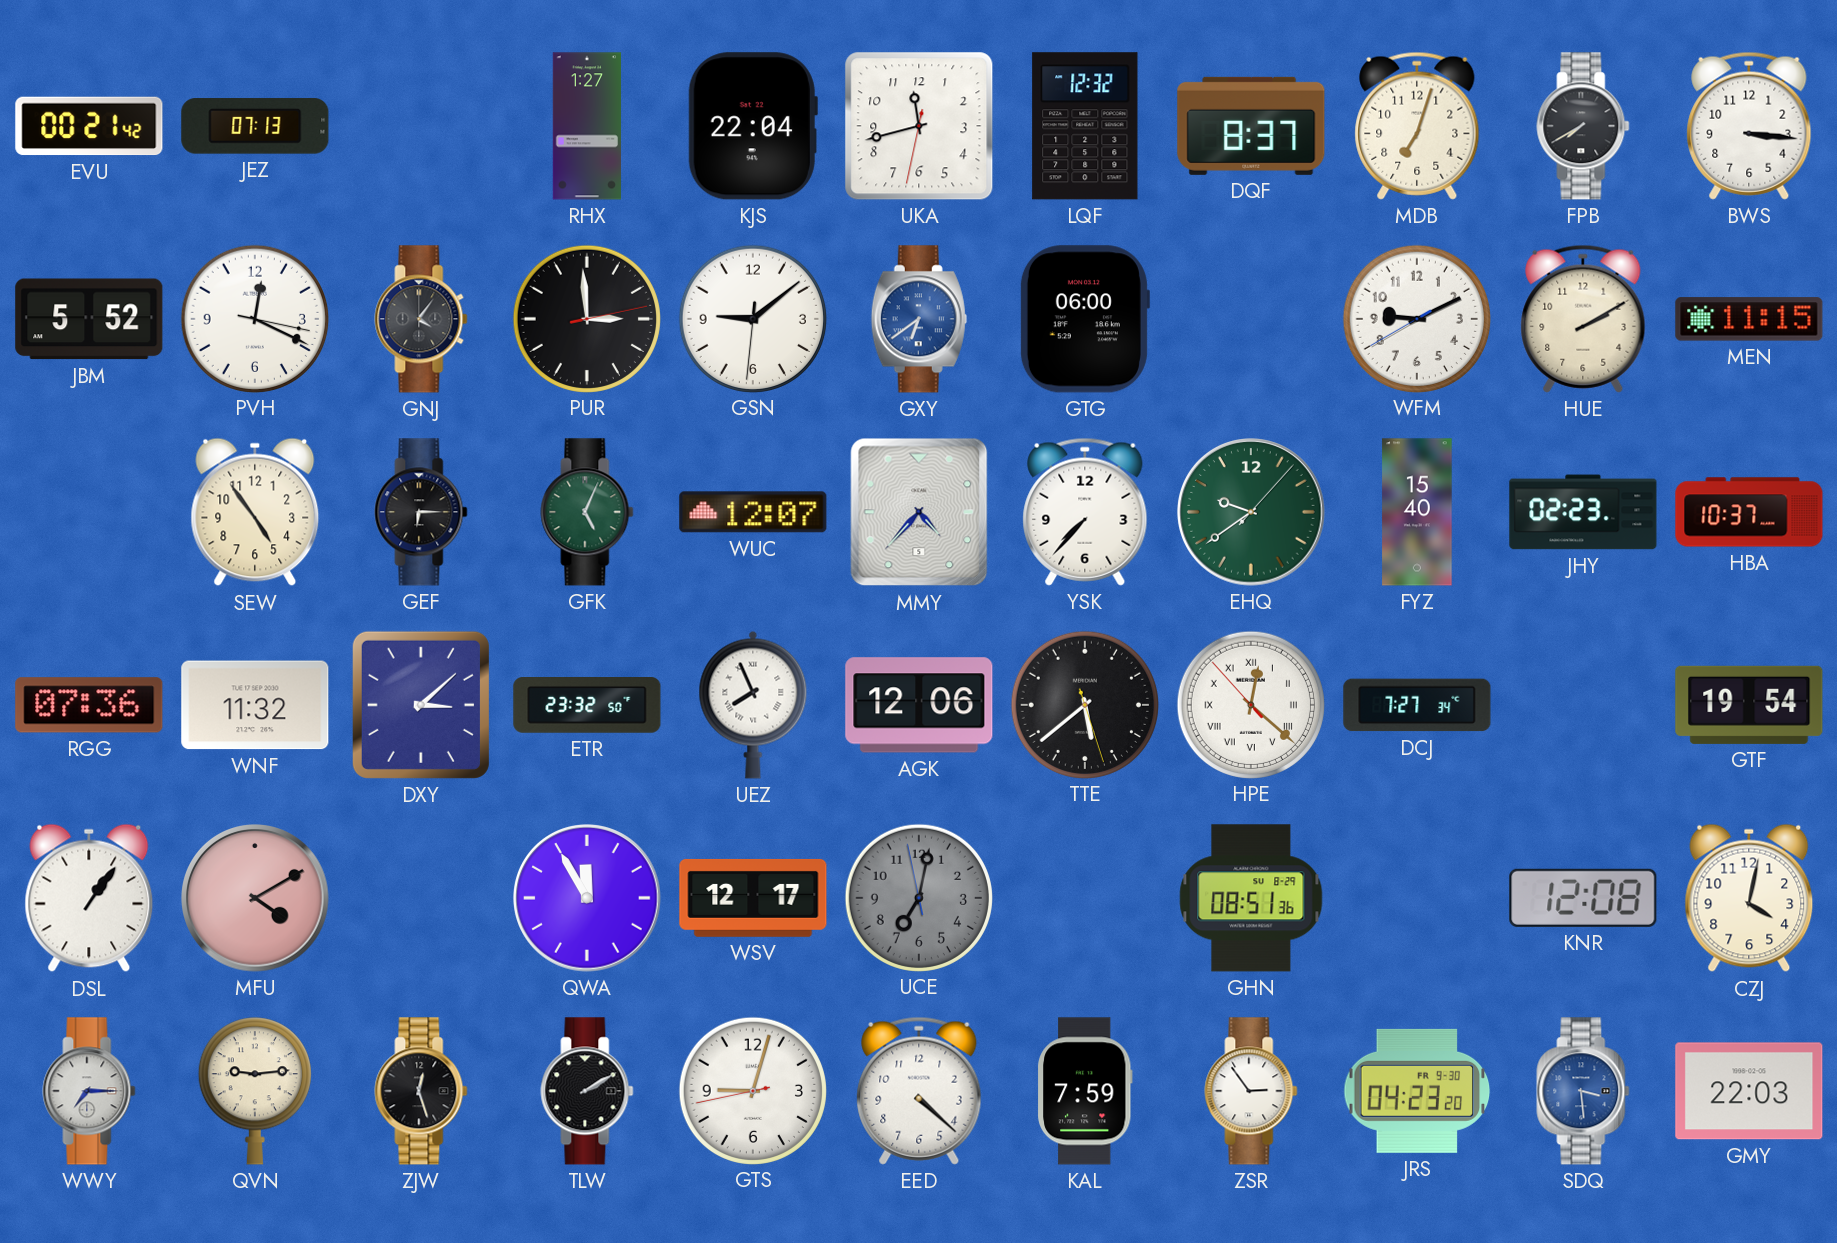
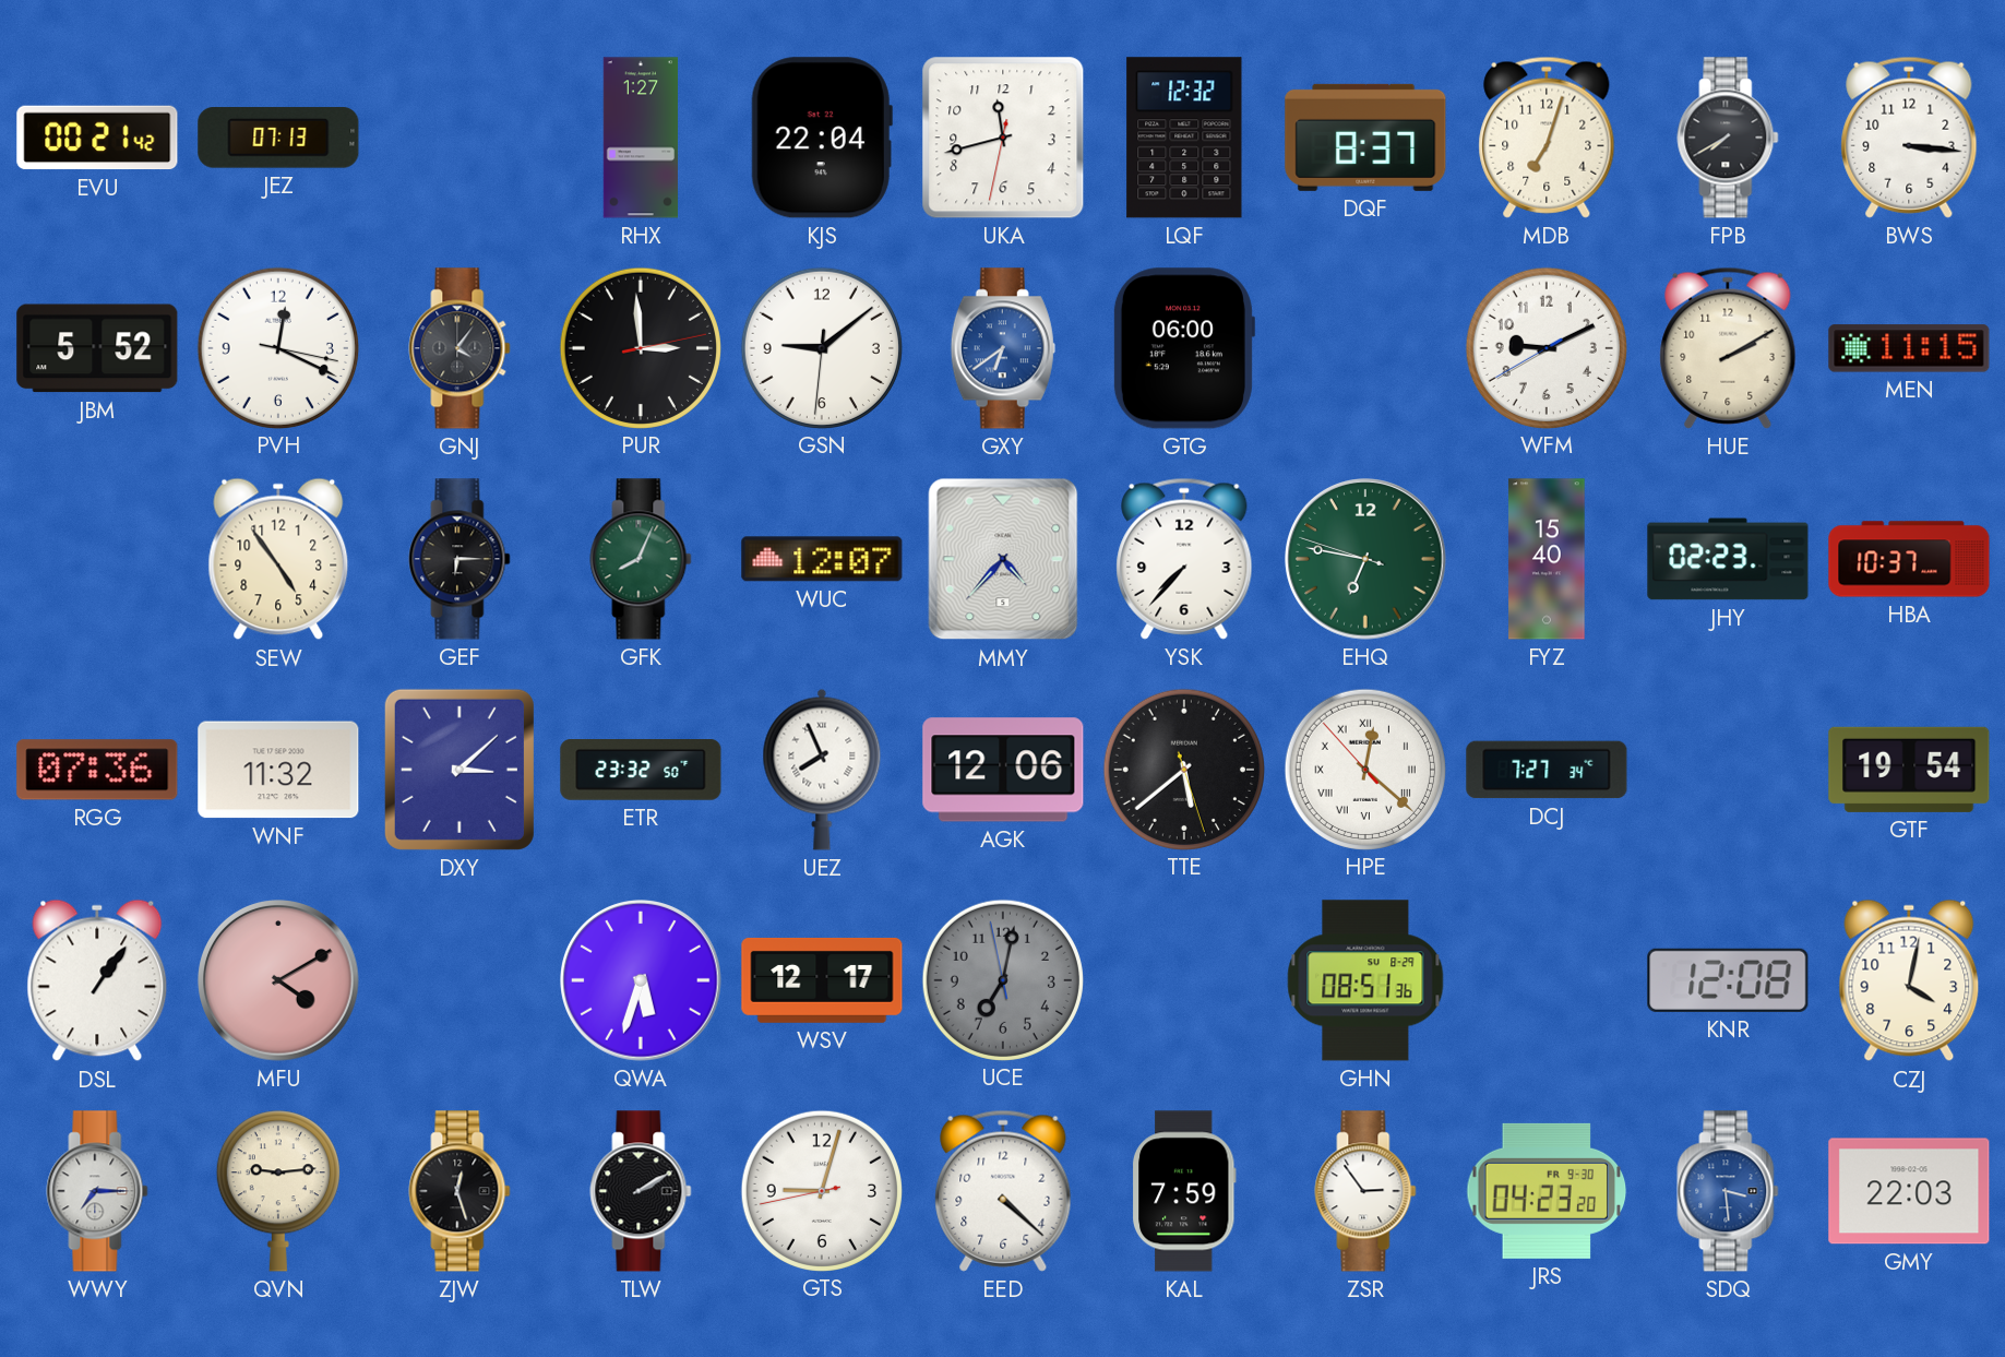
GFK: 5:04 -> 8:04 (641, 559)
EHQ: 9:39 -> 6:46 (1365, 559)
QWA: 11:55 -> 5:33 (641, 980)
